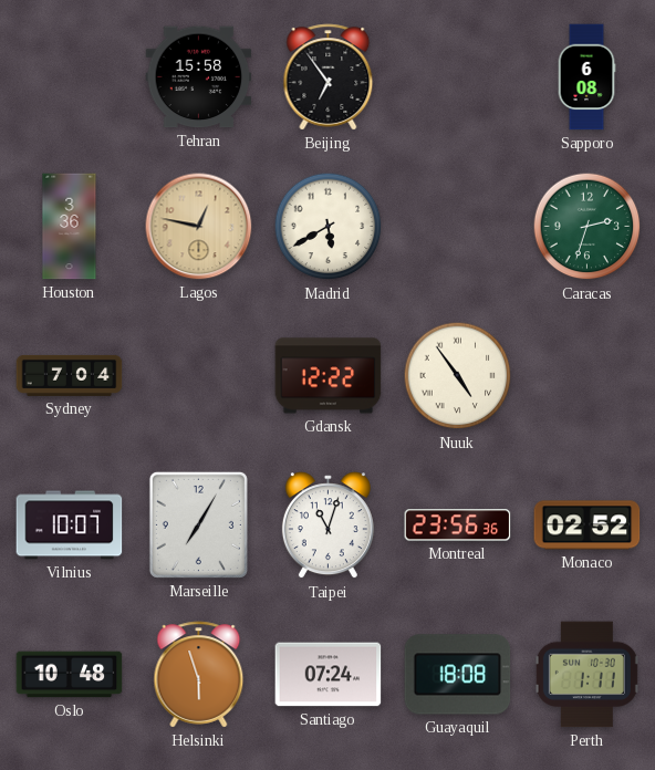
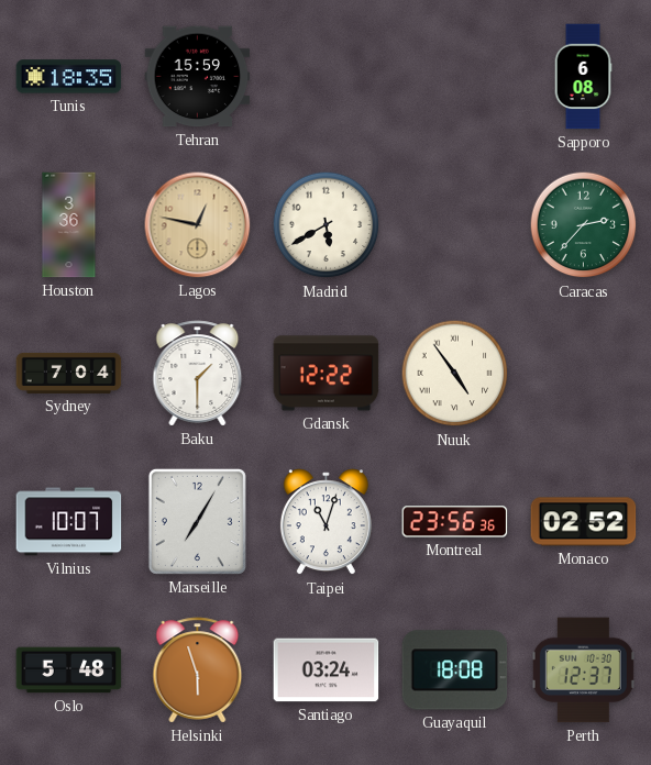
Tunis: none -> 18:35 (69, 77)
Tehran: 15:58 -> 15:59 (198, 77)
Beijing: 6:54 -> none (329, 77)
Caracas: 2:33 -> 2:37 (584, 225)
Baku: none -> 1:30 (198, 374)
Oslo: 10:48 -> 5:48 (69, 670)
Santiago: 07:24 -> 03:24 (327, 670)
Perth: 1:11 -> 12:37 (583, 670)
